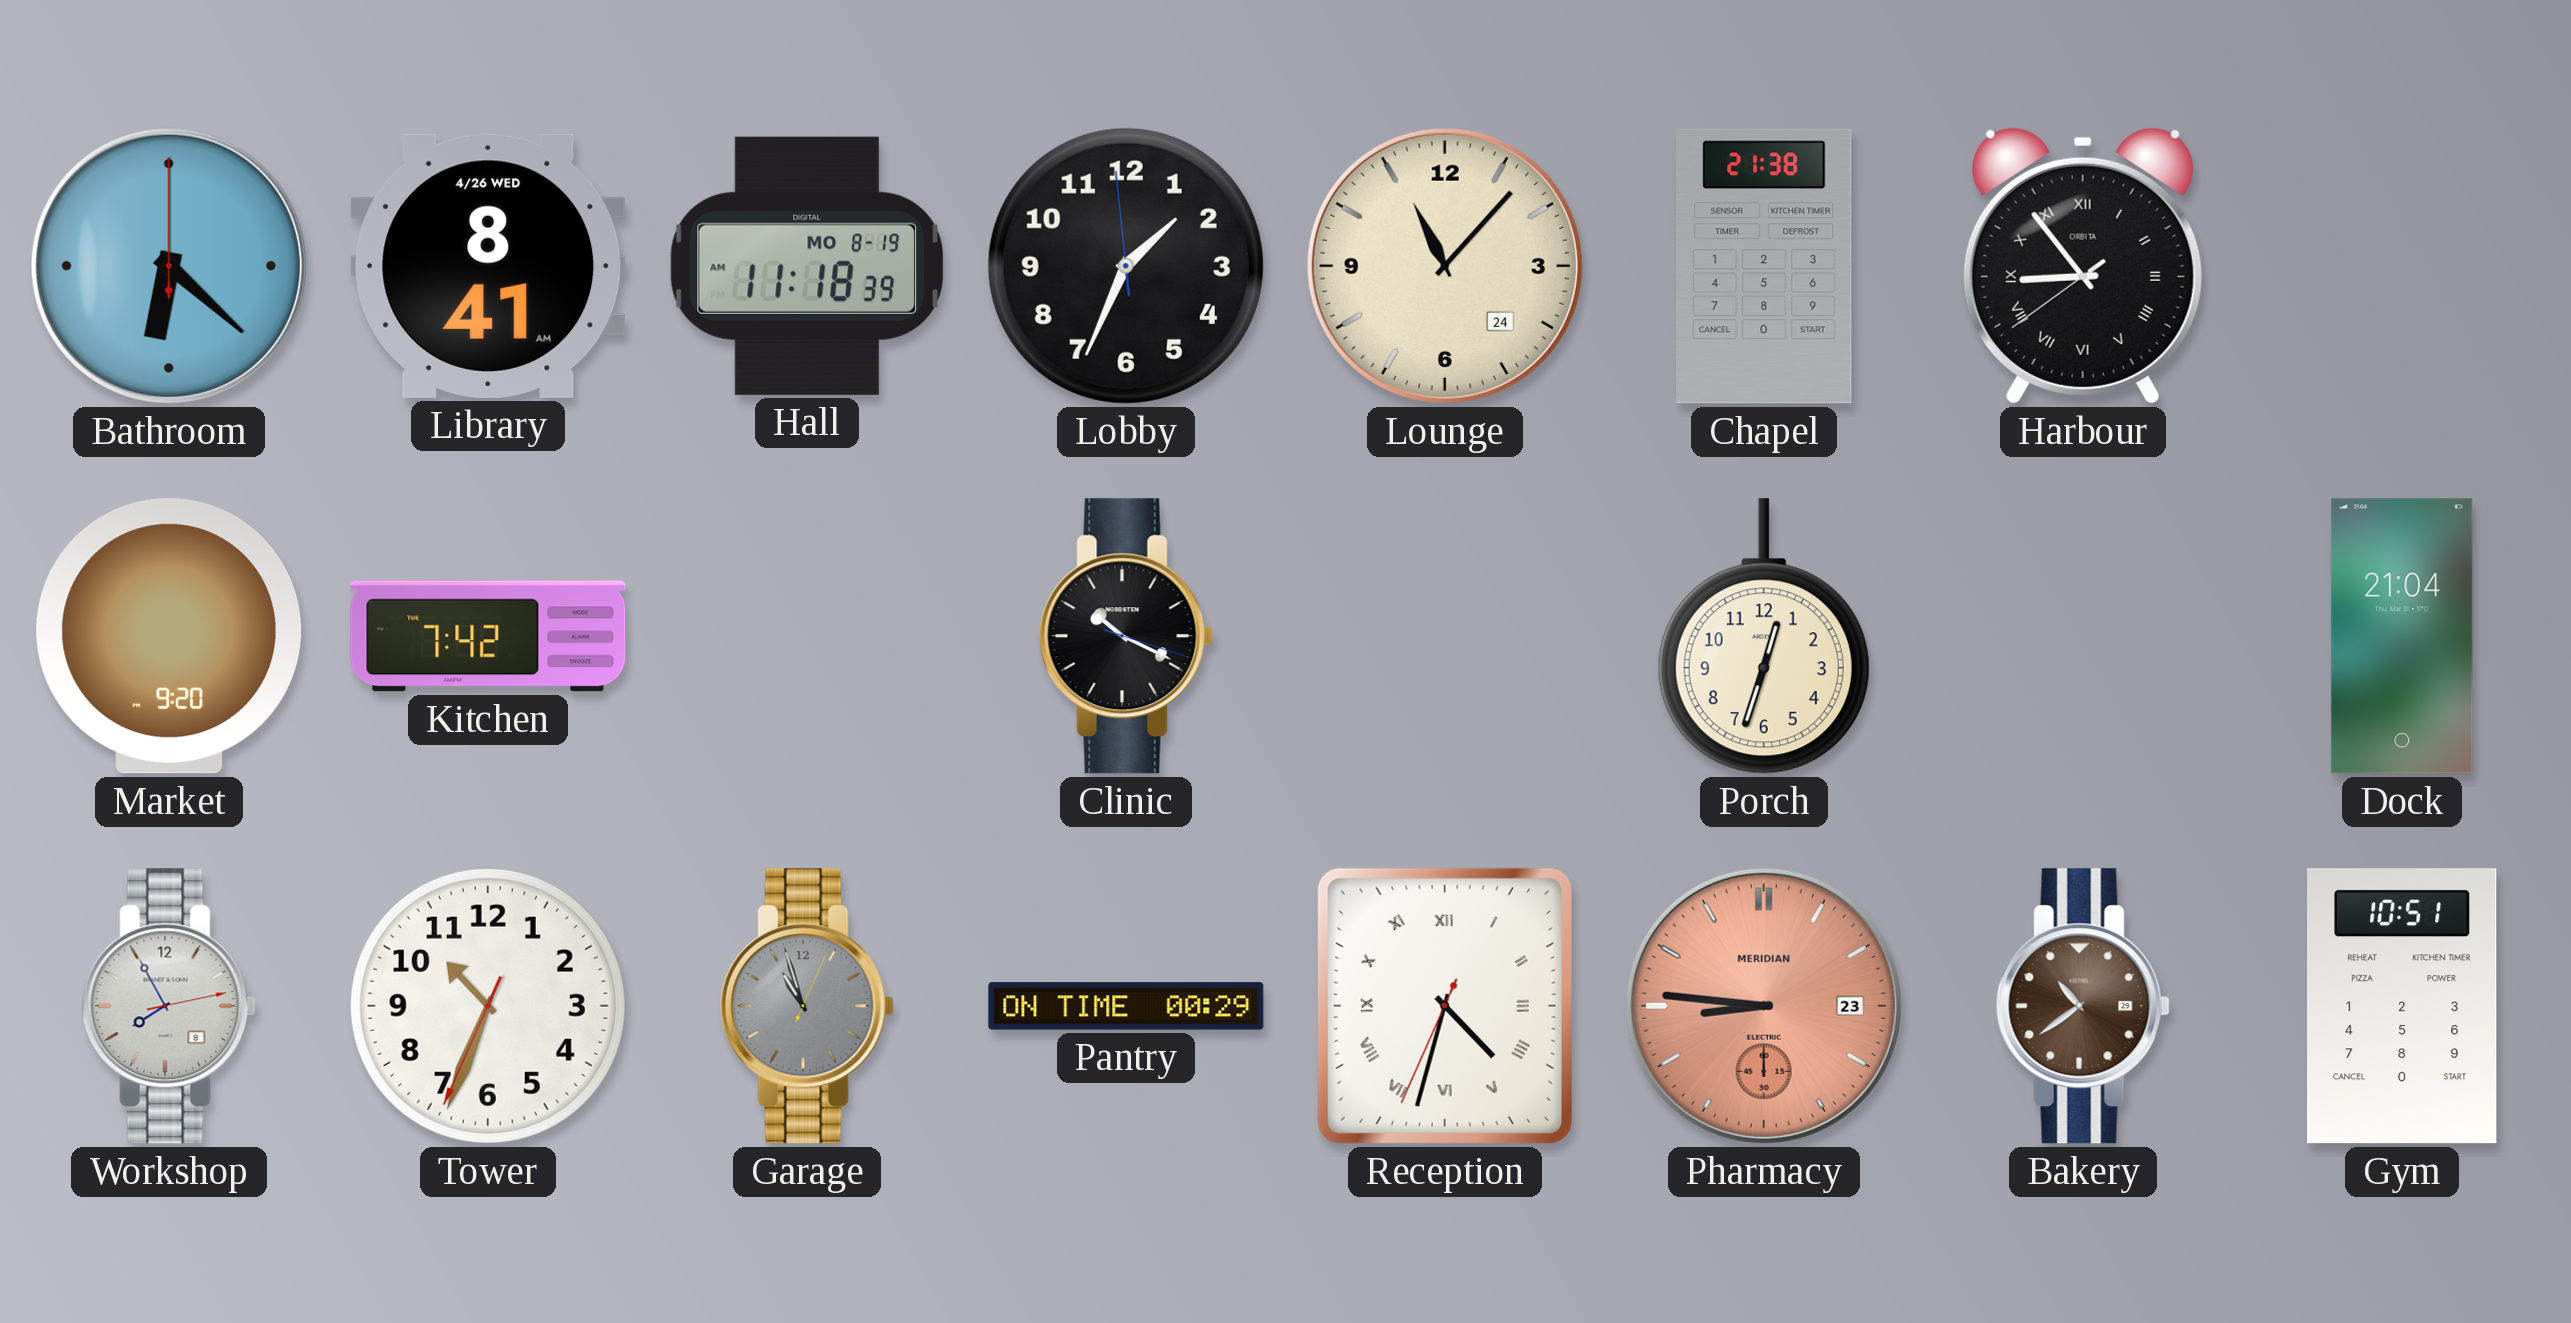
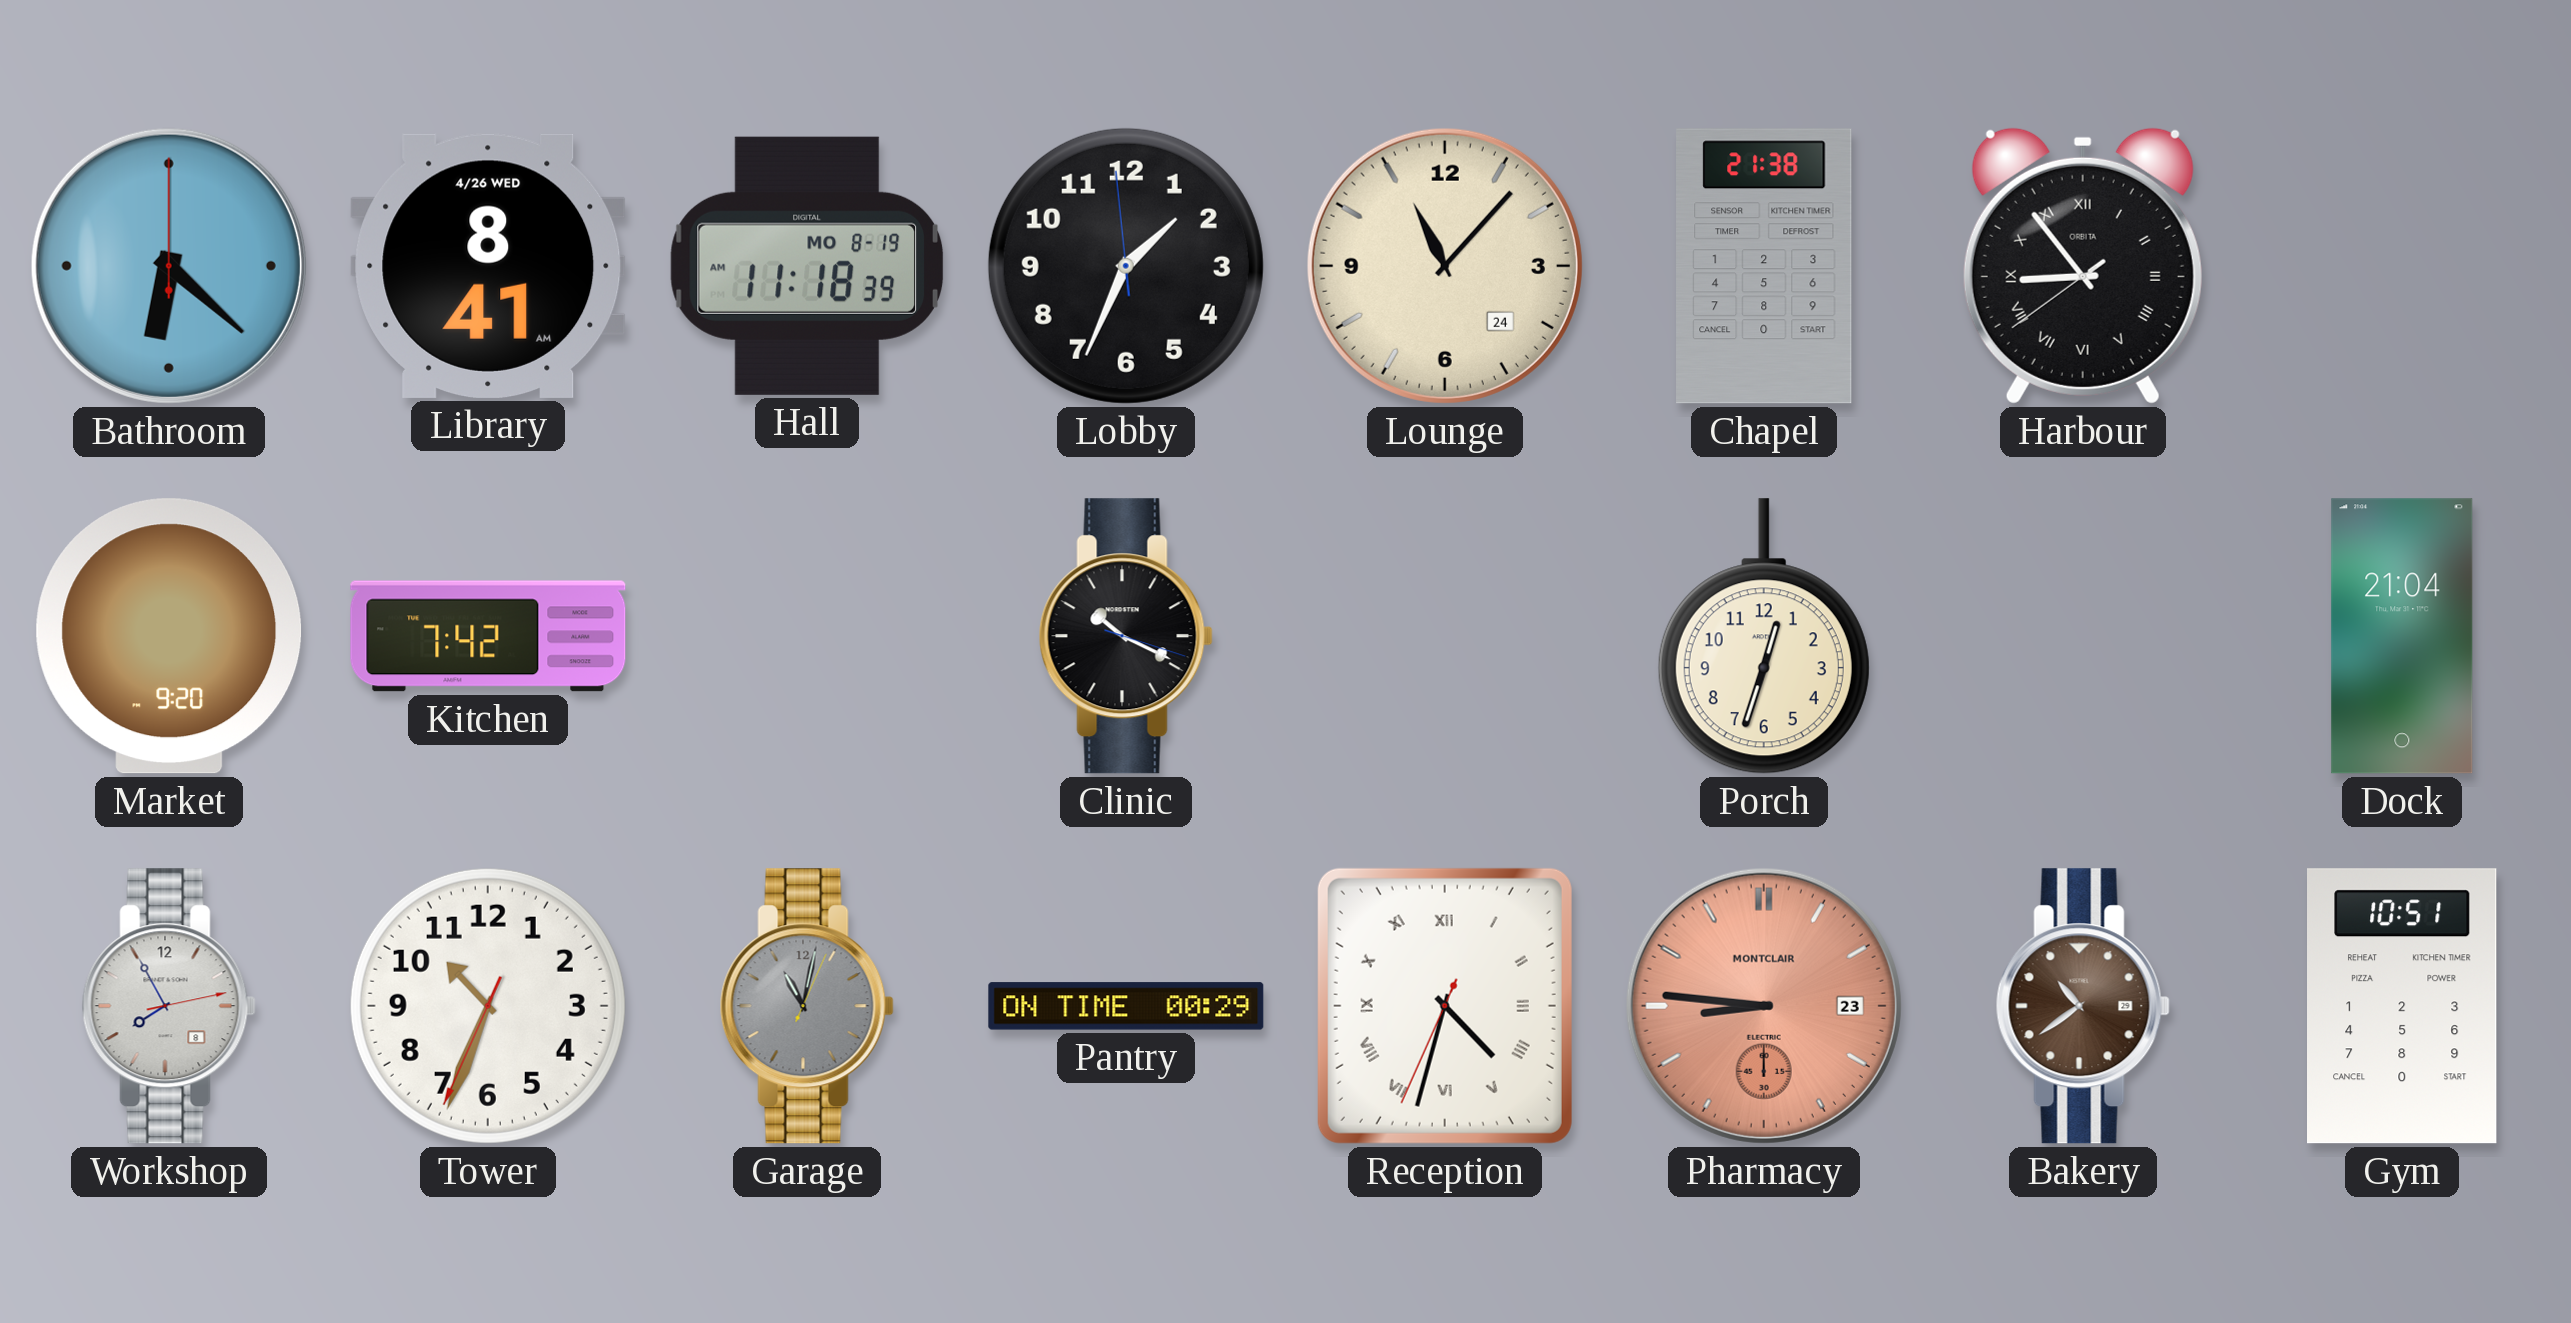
Garage: 10:57 -> 11:02 (807, 1006)
Pharmacy brand: MERIDIAN -> MONTCLAIR (1764, 1006)
